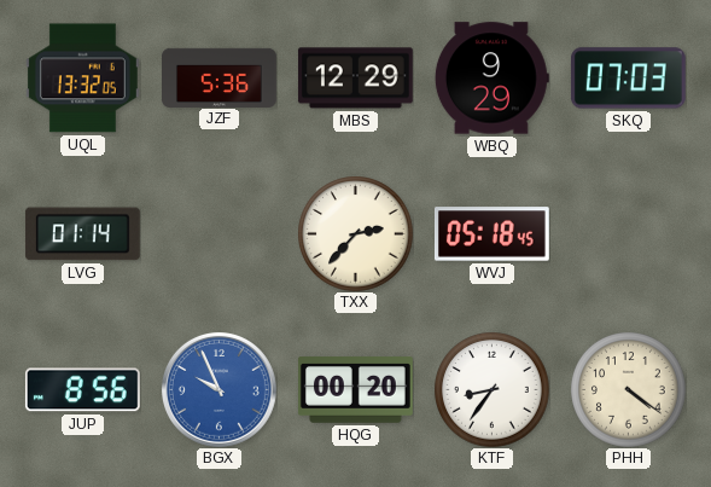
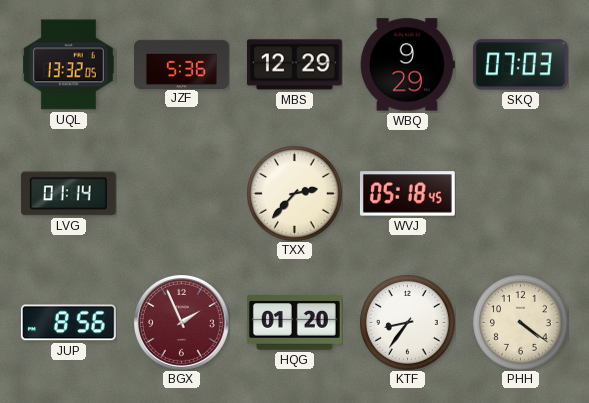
BGX: 9:56 -> 1:56 (181, 322)
BGX dial: blue -> burgundy (181, 322)
HQG: 00:20 -> 01:20 (294, 323)
